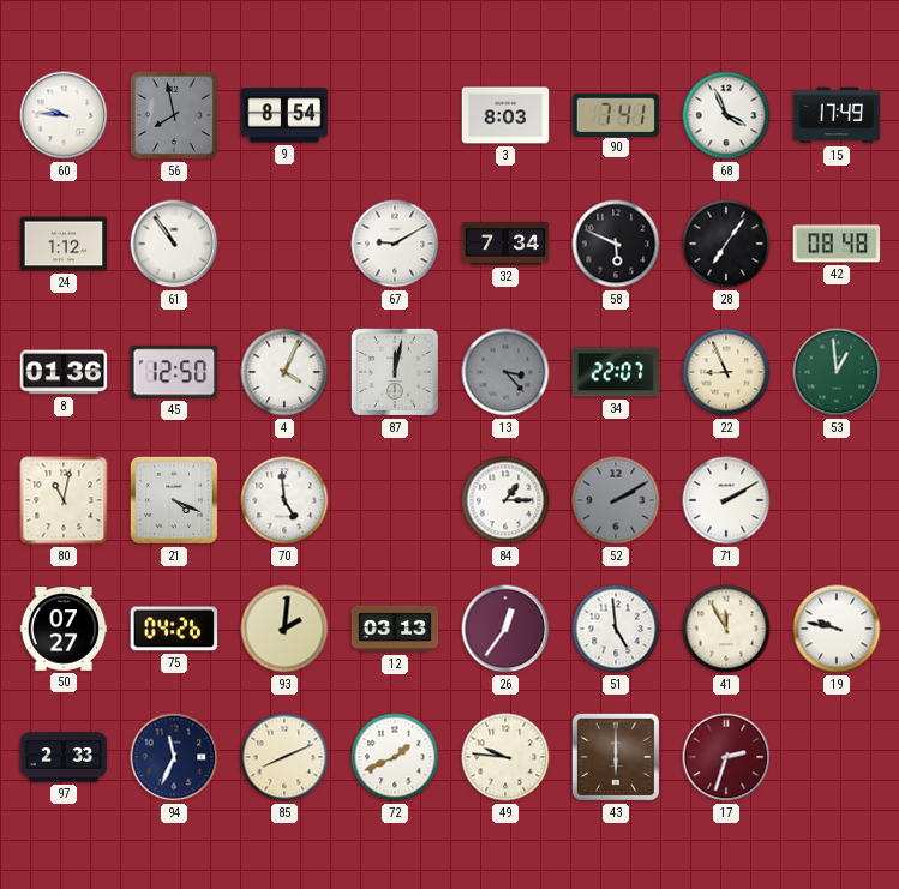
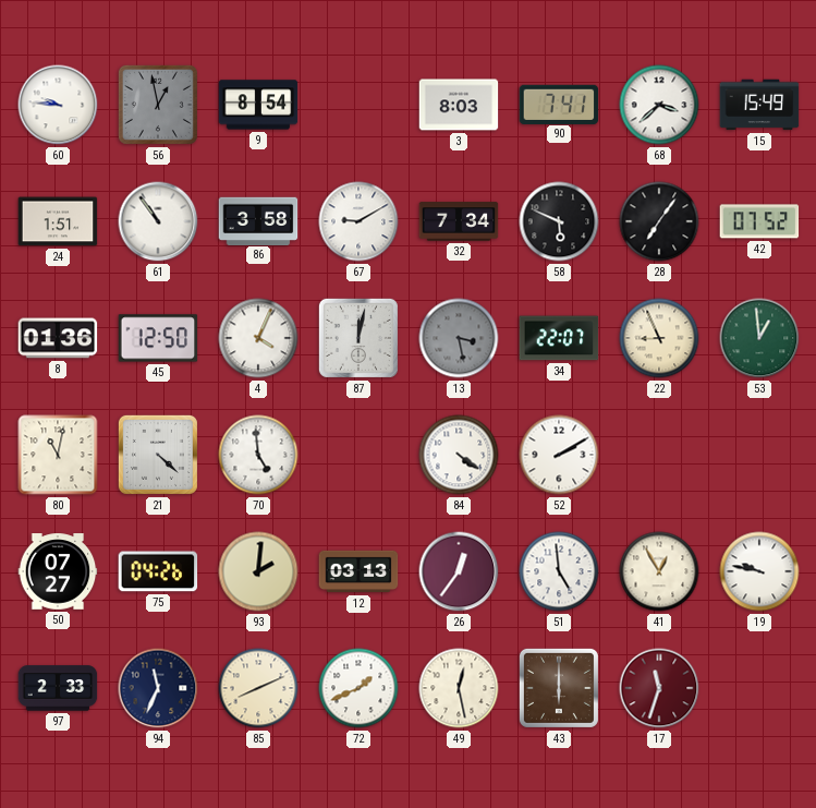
56: 7:58 -> 12:58 (158, 105)
68: 3:56 -> 3:38 (659, 105)
15: 17:49 -> 15:49 (759, 105)
24: 1:12 -> 1:51 (58, 221)
86: none -> 3:58 (258, 220)
42: 08:48 -> 07:52 (759, 221)
13: 3:23 -> 3:28 (459, 338)
21: 4:19 -> 4:22 (158, 455)
84: 1:15 -> 4:21 (459, 455)
52 dial: grey -> white (559, 455)
71: 2:10 -> none (726, 500)
41: 11:55 -> 12:55 (659, 571)
49: 9:46 -> 12:28 (459, 688)
17: 2:33 -> 11:33 (659, 688)
